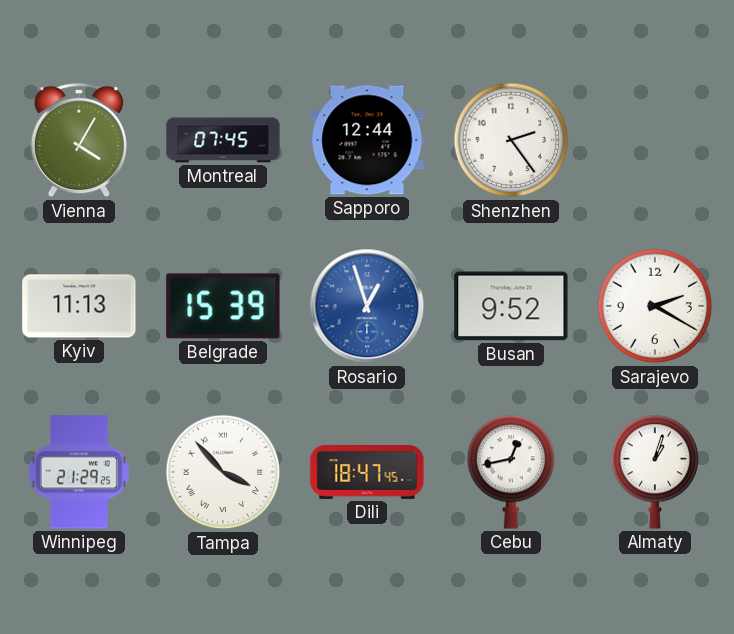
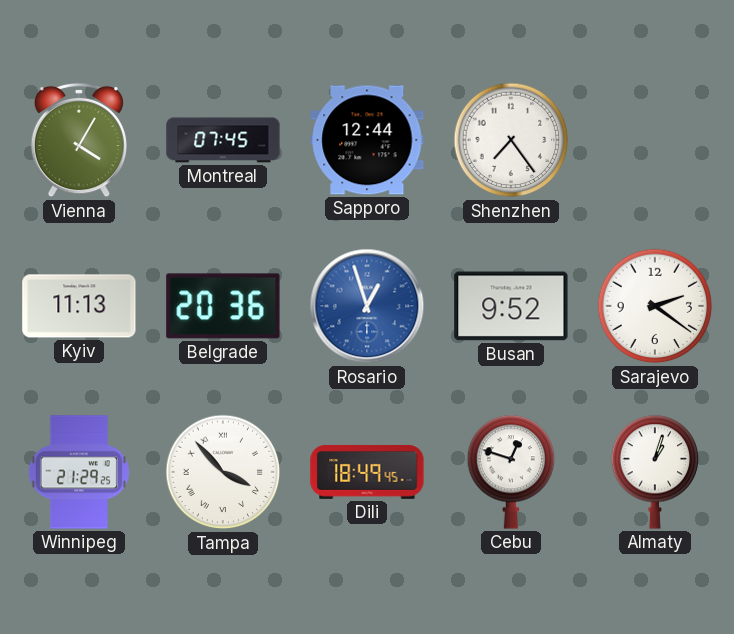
Shenzhen: 2:24 -> 7:24 (511, 140)
Belgrade: 15:39 -> 20:36 (223, 306)
Sarajevo: 2:20 -> 2:21 (655, 306)
Dili: 18:47 -> 18:49 (367, 472)
Cebu: 12:43 -> 12:48 (511, 472)
